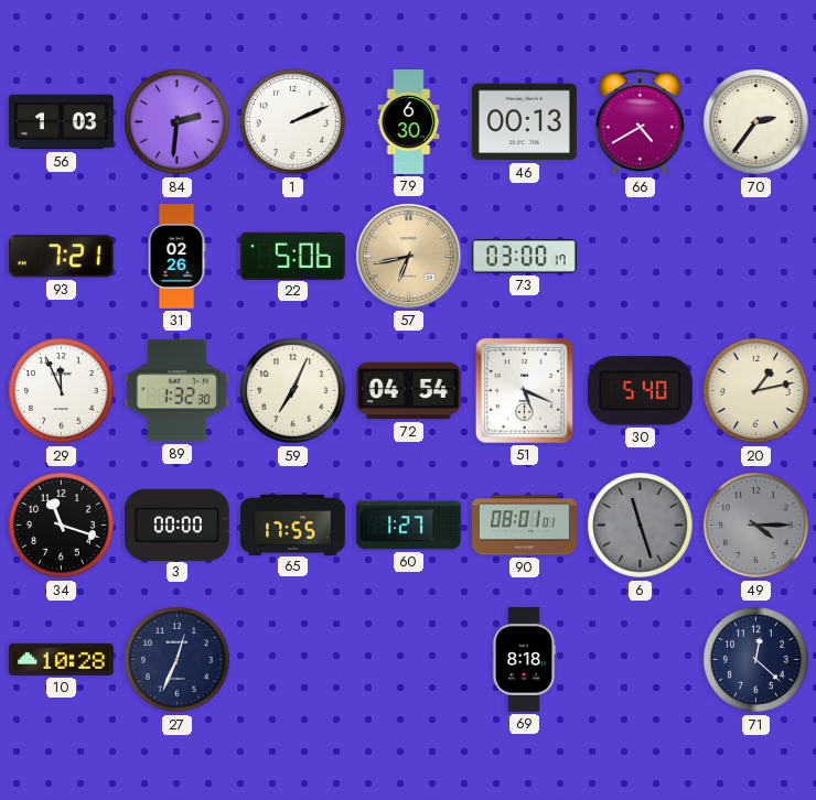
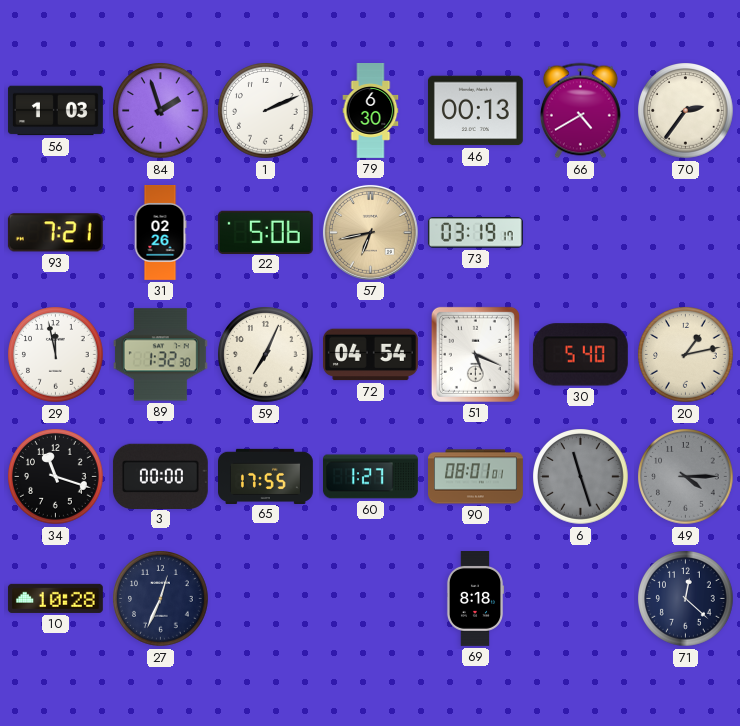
84: 2:31 -> 1:57 (161, 111)
73: 03:00 -> 03:19 (475, 233)
29: 11:56 -> 11:58 (56, 355)
